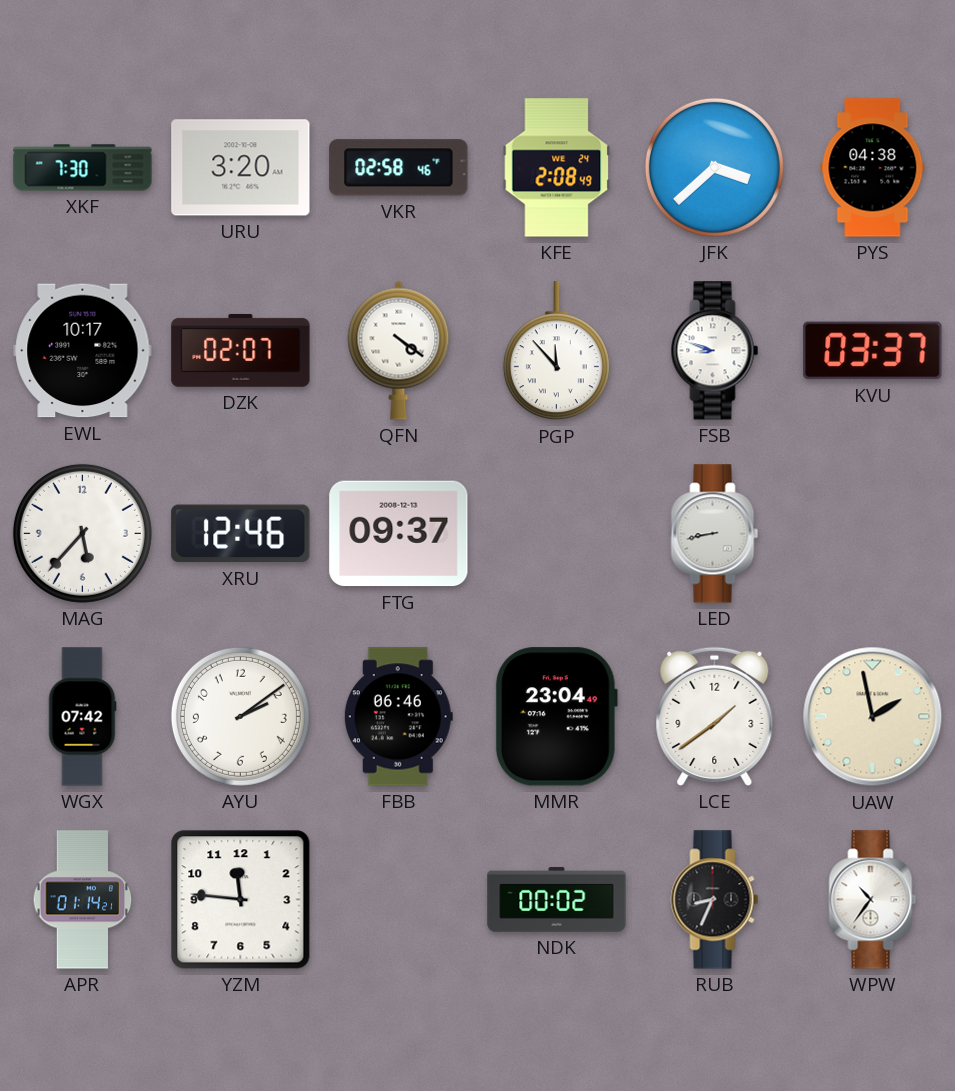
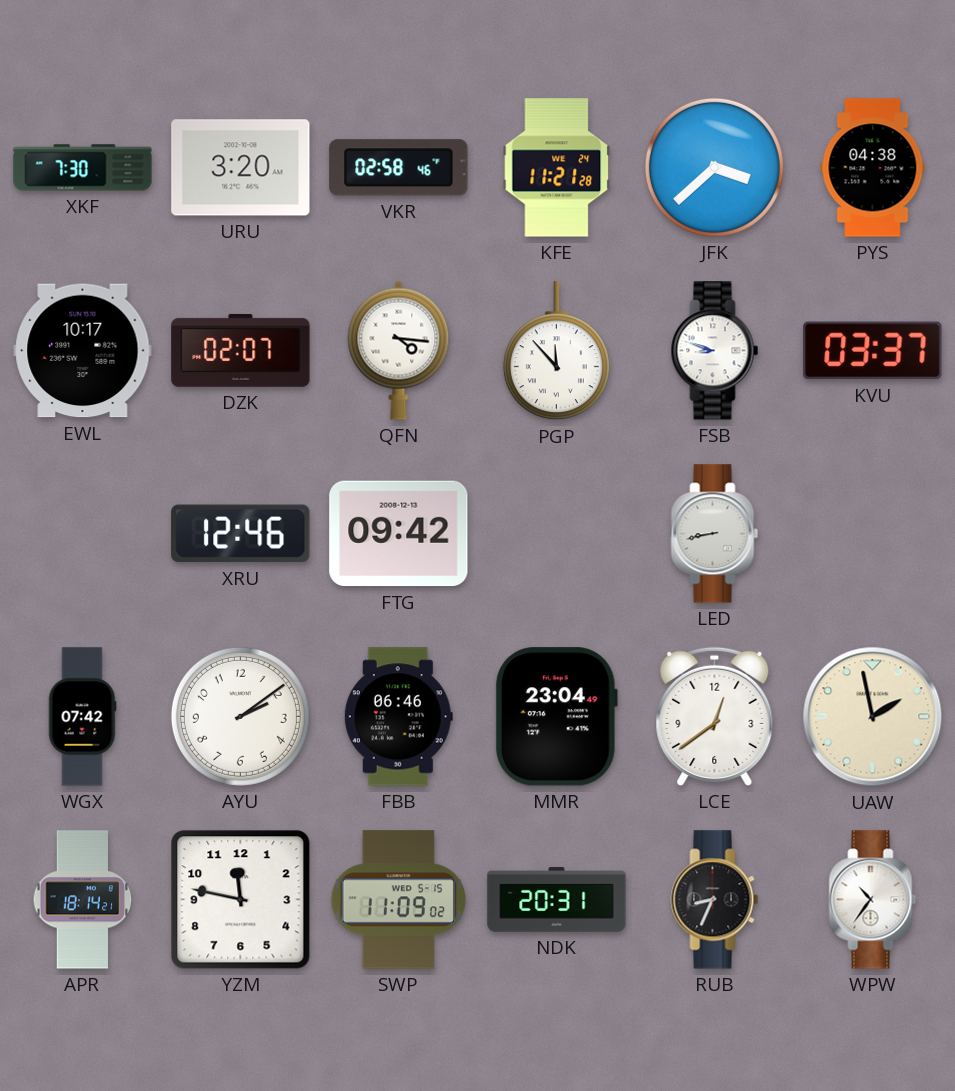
KFE: 2:08 -> 11:21 (557, 168)
QFN: 4:21 -> 4:16 (399, 350)
MAG: 5:37 -> none (82, 533)
FTG: 09:37 -> 09:42 (399, 534)
LCE: 1:39 -> 12:39 (715, 716)
APR: 01:14 -> 18:14 (83, 900)
YZM: 11:46 -> 11:47 (241, 900)
SWP: none -> 11:09 (398, 900)
NDK: 00:02 -> 20:31 (557, 900)
